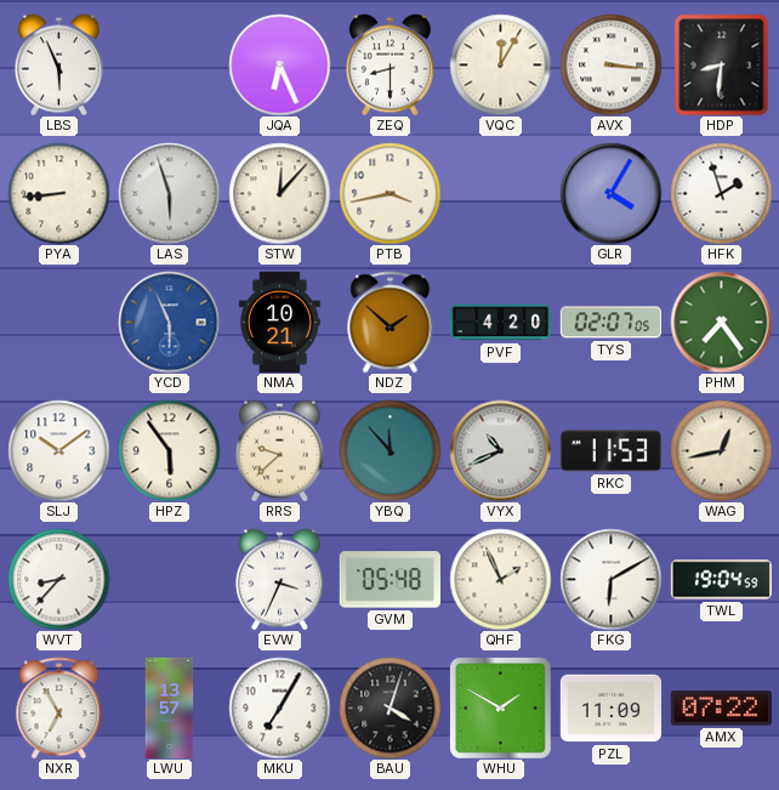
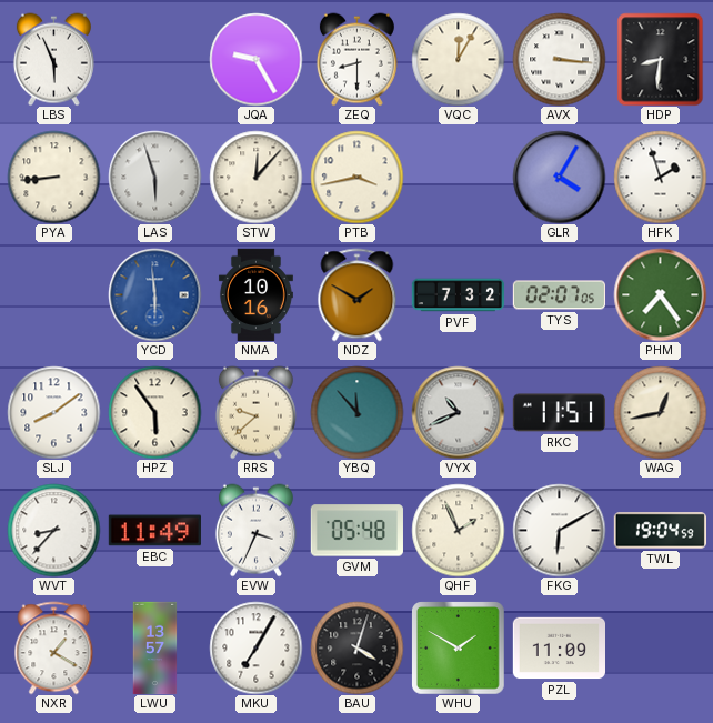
JQA: 6:26 -> 9:25 (255, 59)
YCD: 5:56 -> 5:59 (154, 294)
NMA: 10:21 -> 10:16 (255, 294)
NDZ: 1:52 -> 1:50 (358, 294)
PVF: 4:20 -> 7:32 (458, 295)
SLJ: 10:09 -> 8:09 (53, 412)
RKC: 11:53 -> 11:51 (559, 413)
EBC: none -> 11:49 (154, 531)
NXR: 6:55 -> 1:20 (54, 647)
AMX: 07:22 -> none (721, 709)
